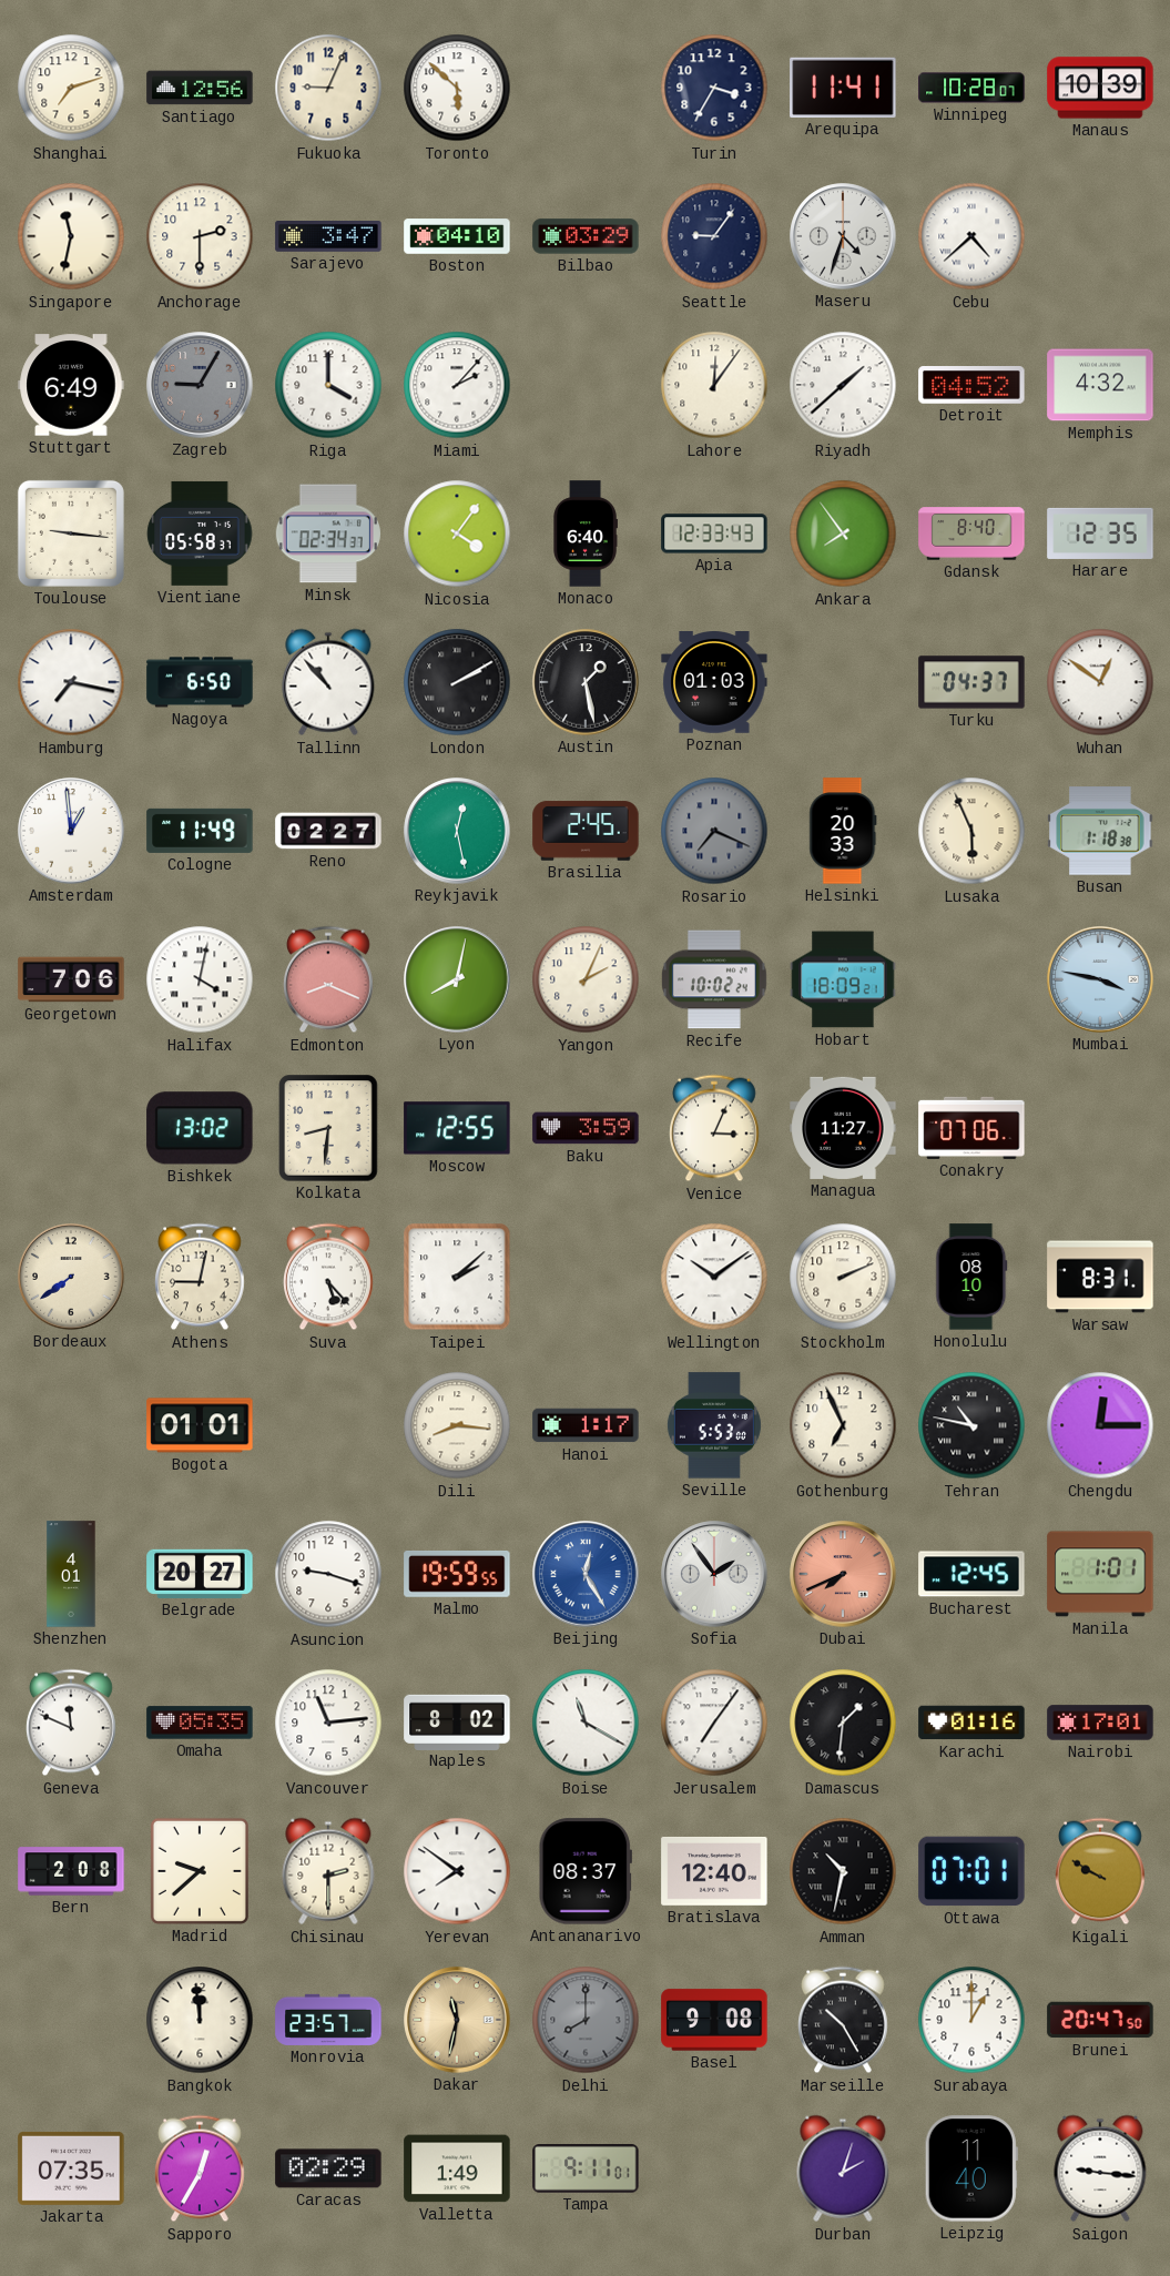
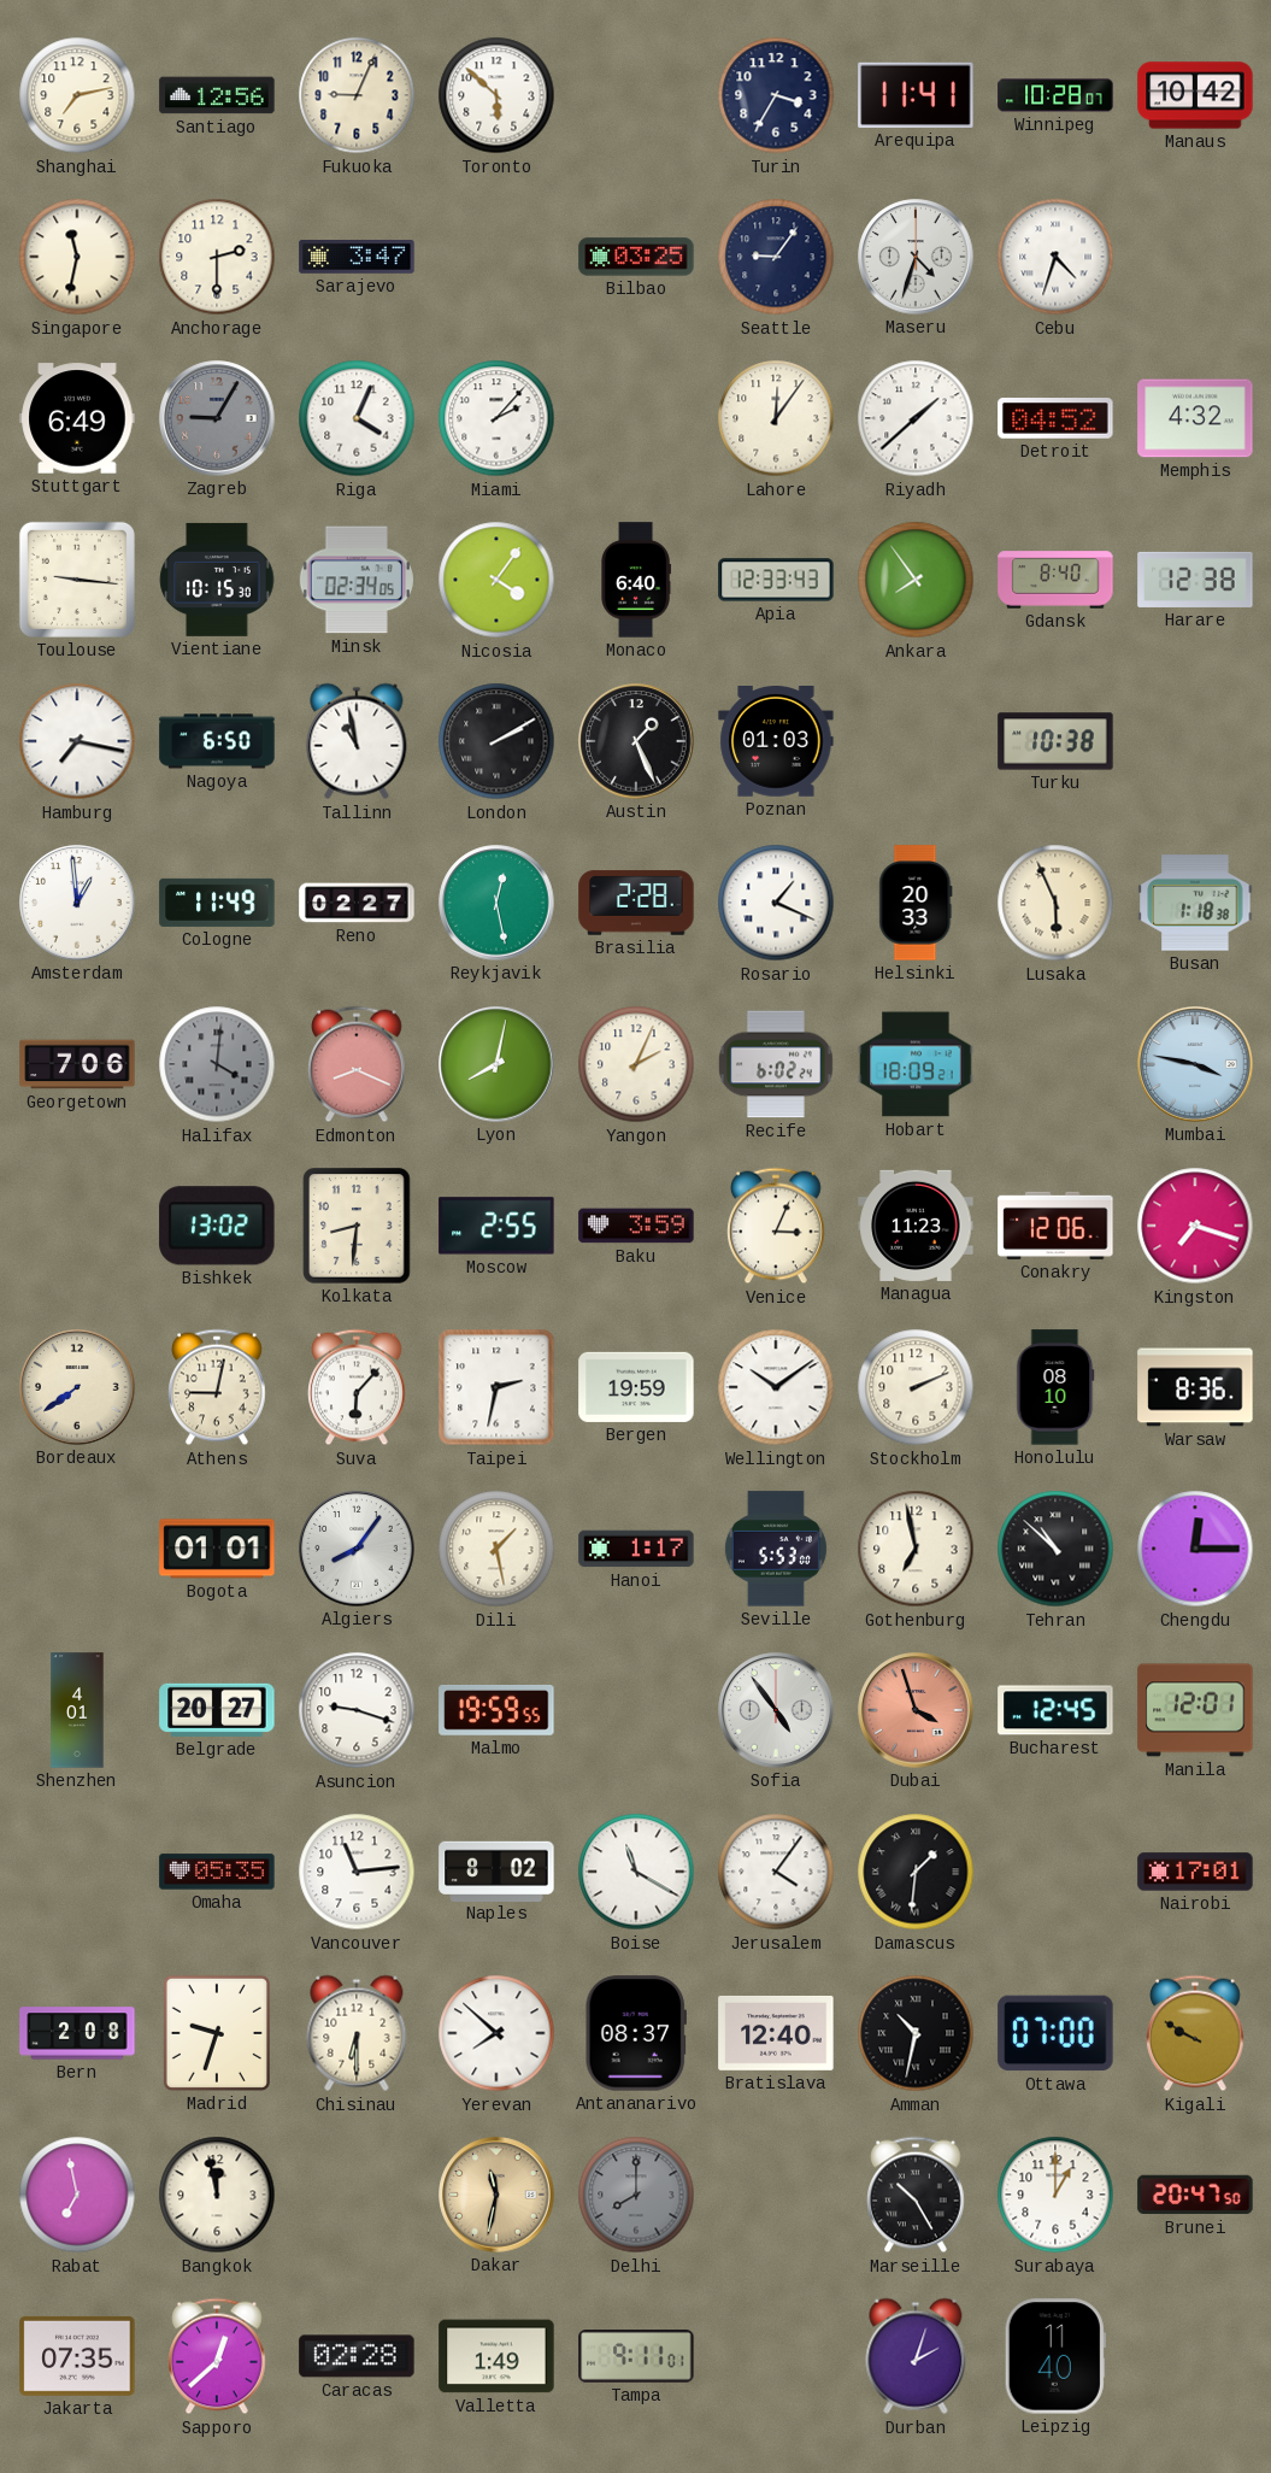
Shanghai: 7:12 -> 7:13 (77, 95)
Manaus: 10:39 -> 10:42 (1195, 95)
Boston: 04:10 -> none (457, 236)
Bilbao: 03:29 -> 03:25 (636, 257)
Cebu: 4:38 -> 4:33 (1055, 257)
Riga: 4:00 -> 4:04 (357, 418)
Vientiane: 05:58 -> 10:15 (217, 580)
Minsk: 02:34:37 -> 02:34:05 (357, 580)
Harare: 12:35 -> 12:38 (1195, 580)
Tallinn: 10:53 -> 10:58 (357, 741)
Austin: 1:28 -> 1:26 (636, 741)
Turku: 04:37 -> 10:38 (1055, 741)
Wuhan: 12:51 -> none (1100, 682)
Brasilia: 2:45 -> 2:28 (636, 903)
Rosario: 7:19 -> 1:19 (776, 903)
Rosario dial: grey -> white (776, 903)
Halifax: 4:02 -> 4:01 (217, 1064)
Halifax dial: white -> grey (217, 1064)
Recife: 10:02 -> 6:02 (776, 1064)
Moscow: 12:55 -> 2:55 (496, 1226)
Managua: 11:27 -> 11:23 (916, 1226)
Conakry: 07:06 -> 12:06 (1055, 1226)
Kingston: none -> 7:18 (1195, 1226)
Suva: 5:23 -> 6:07 (358, 1387)
Taipei: 2:08 -> 2:32 (496, 1387)
Bergen: none -> 19:59 (636, 1387)
Warsaw: 8:31 -> 8:36 (1195, 1387)
Algiers: none -> 8:06 (357, 1549)
Dili: 8:16 -> 1:28 (496, 1549)
Gothenburg: 6:56 -> 6:58 (916, 1549)
Tehran: 10:47 -> 10:52 (1055, 1549)
Beijing: 12:25 -> none (586, 1574)
Sofia: 1:54 -> 4:54 (776, 1710)
Dubai: 7:41 -> 3:57 (916, 1710)
Manila: 1:01 -> 12:01 (1195, 1710)
Geneva: 11:49 -> none (72, 1723)
Jerusalem: 7:06 -> 4:06 (776, 1872)
Karachi: 01:16 -> none (971, 1723)
Madrid: 9:38 -> 9:33 (217, 2033)
Chisinau: 2:30 -> 6:30 (357, 2033)
Yerevan: 7:51 -> 7:52 (496, 2033)
Ottawa: 07:01 -> 07:00 (1055, 2033)
Rabat: none -> 6:58 (77, 2195)
Bangkok: 11:59 -> 11:58 (217, 2195)
Monrovia: 23:57 -> none (328, 2020)
Basel: 9:08 -> none (714, 2020)
Sapporo: 12:35 -> 12:38 (218, 2356)
Caracas: 02:29 -> 02:28 (357, 2356)
Saigon: 9:16 -> none (1100, 2168)
